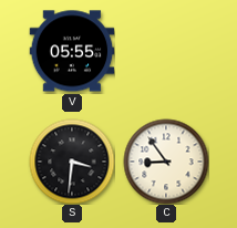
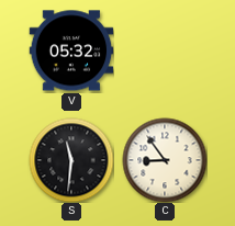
V: 05:55 -> 05:32 (71, 50)
S: 3:31 -> 11:31 (71, 160)
